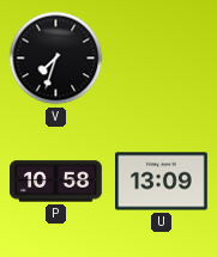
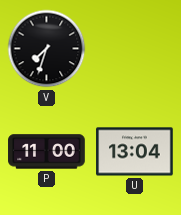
P: 10:58 -> 11:00 (47, 152)
U: 13:09 -> 13:04 (135, 152)
